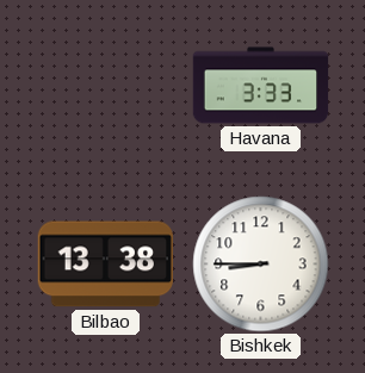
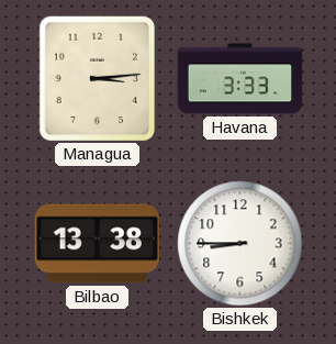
Managua: none -> 3:14 (98, 79)
